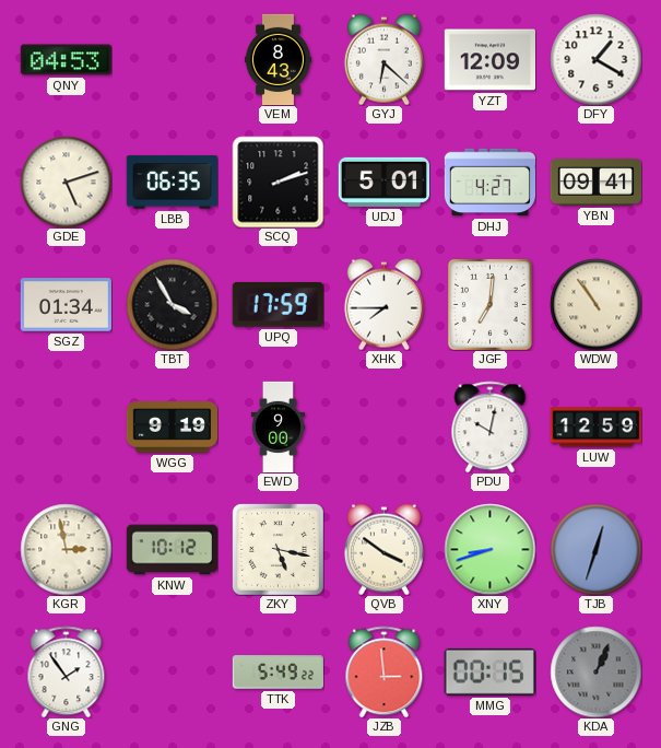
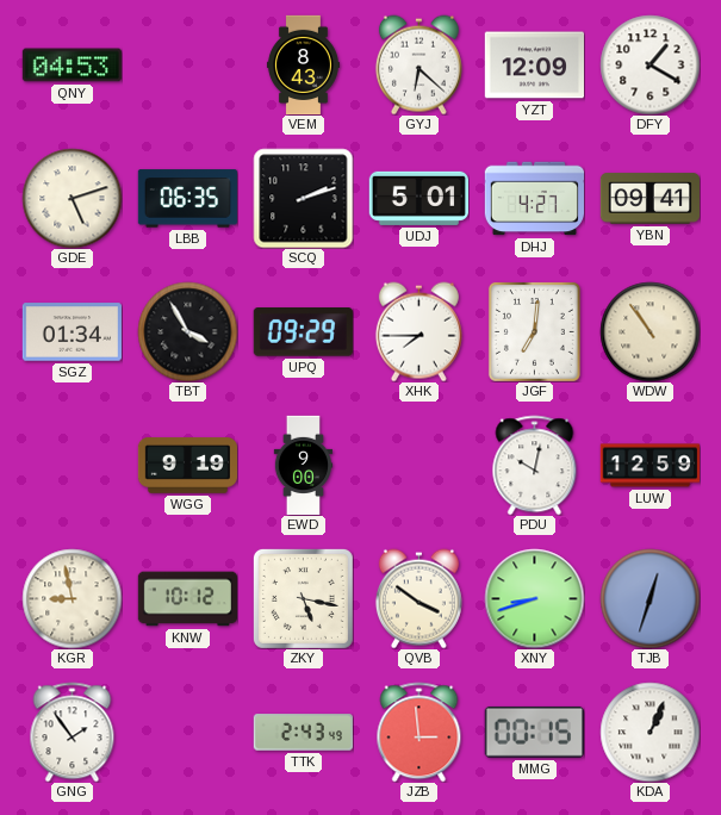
UPQ: 17:59 -> 09:29 (303, 332)
KGR: 2:58 -> 8:58 (72, 598)
TTK: 5:49 -> 2:43 (303, 733)
KDA dial: grey -> white (649, 732)
